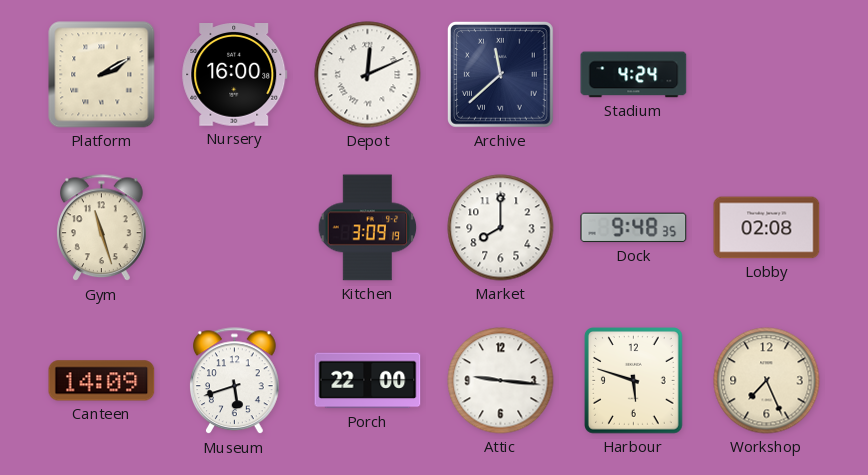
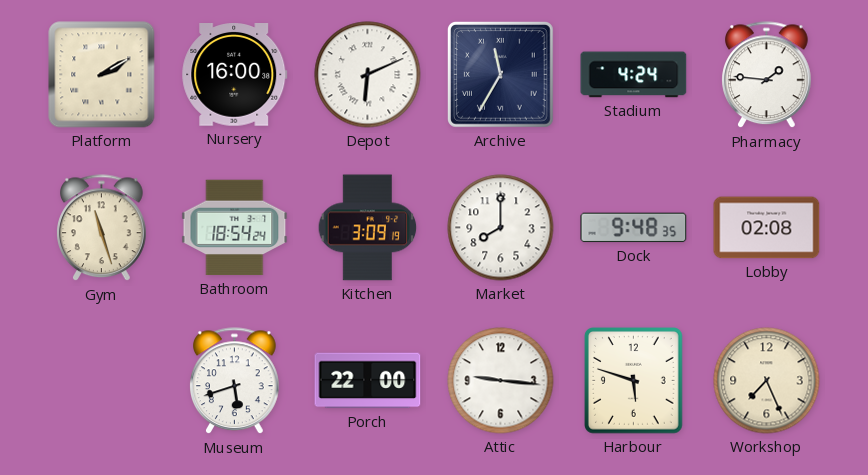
Depot: 12:11 -> 6:11 (368, 75)
Archive: 11:38 -> 11:35 (500, 74)
Pharmacy: none -> 1:46 (767, 75)
Bathroom: none -> 18:54 (235, 228)
Canteen: 14:09 -> none (102, 381)
